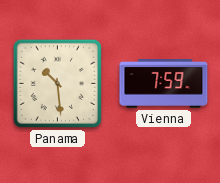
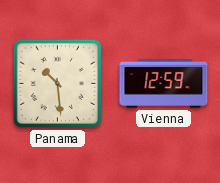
Vienna: 7:59 -> 12:59 (164, 84)
